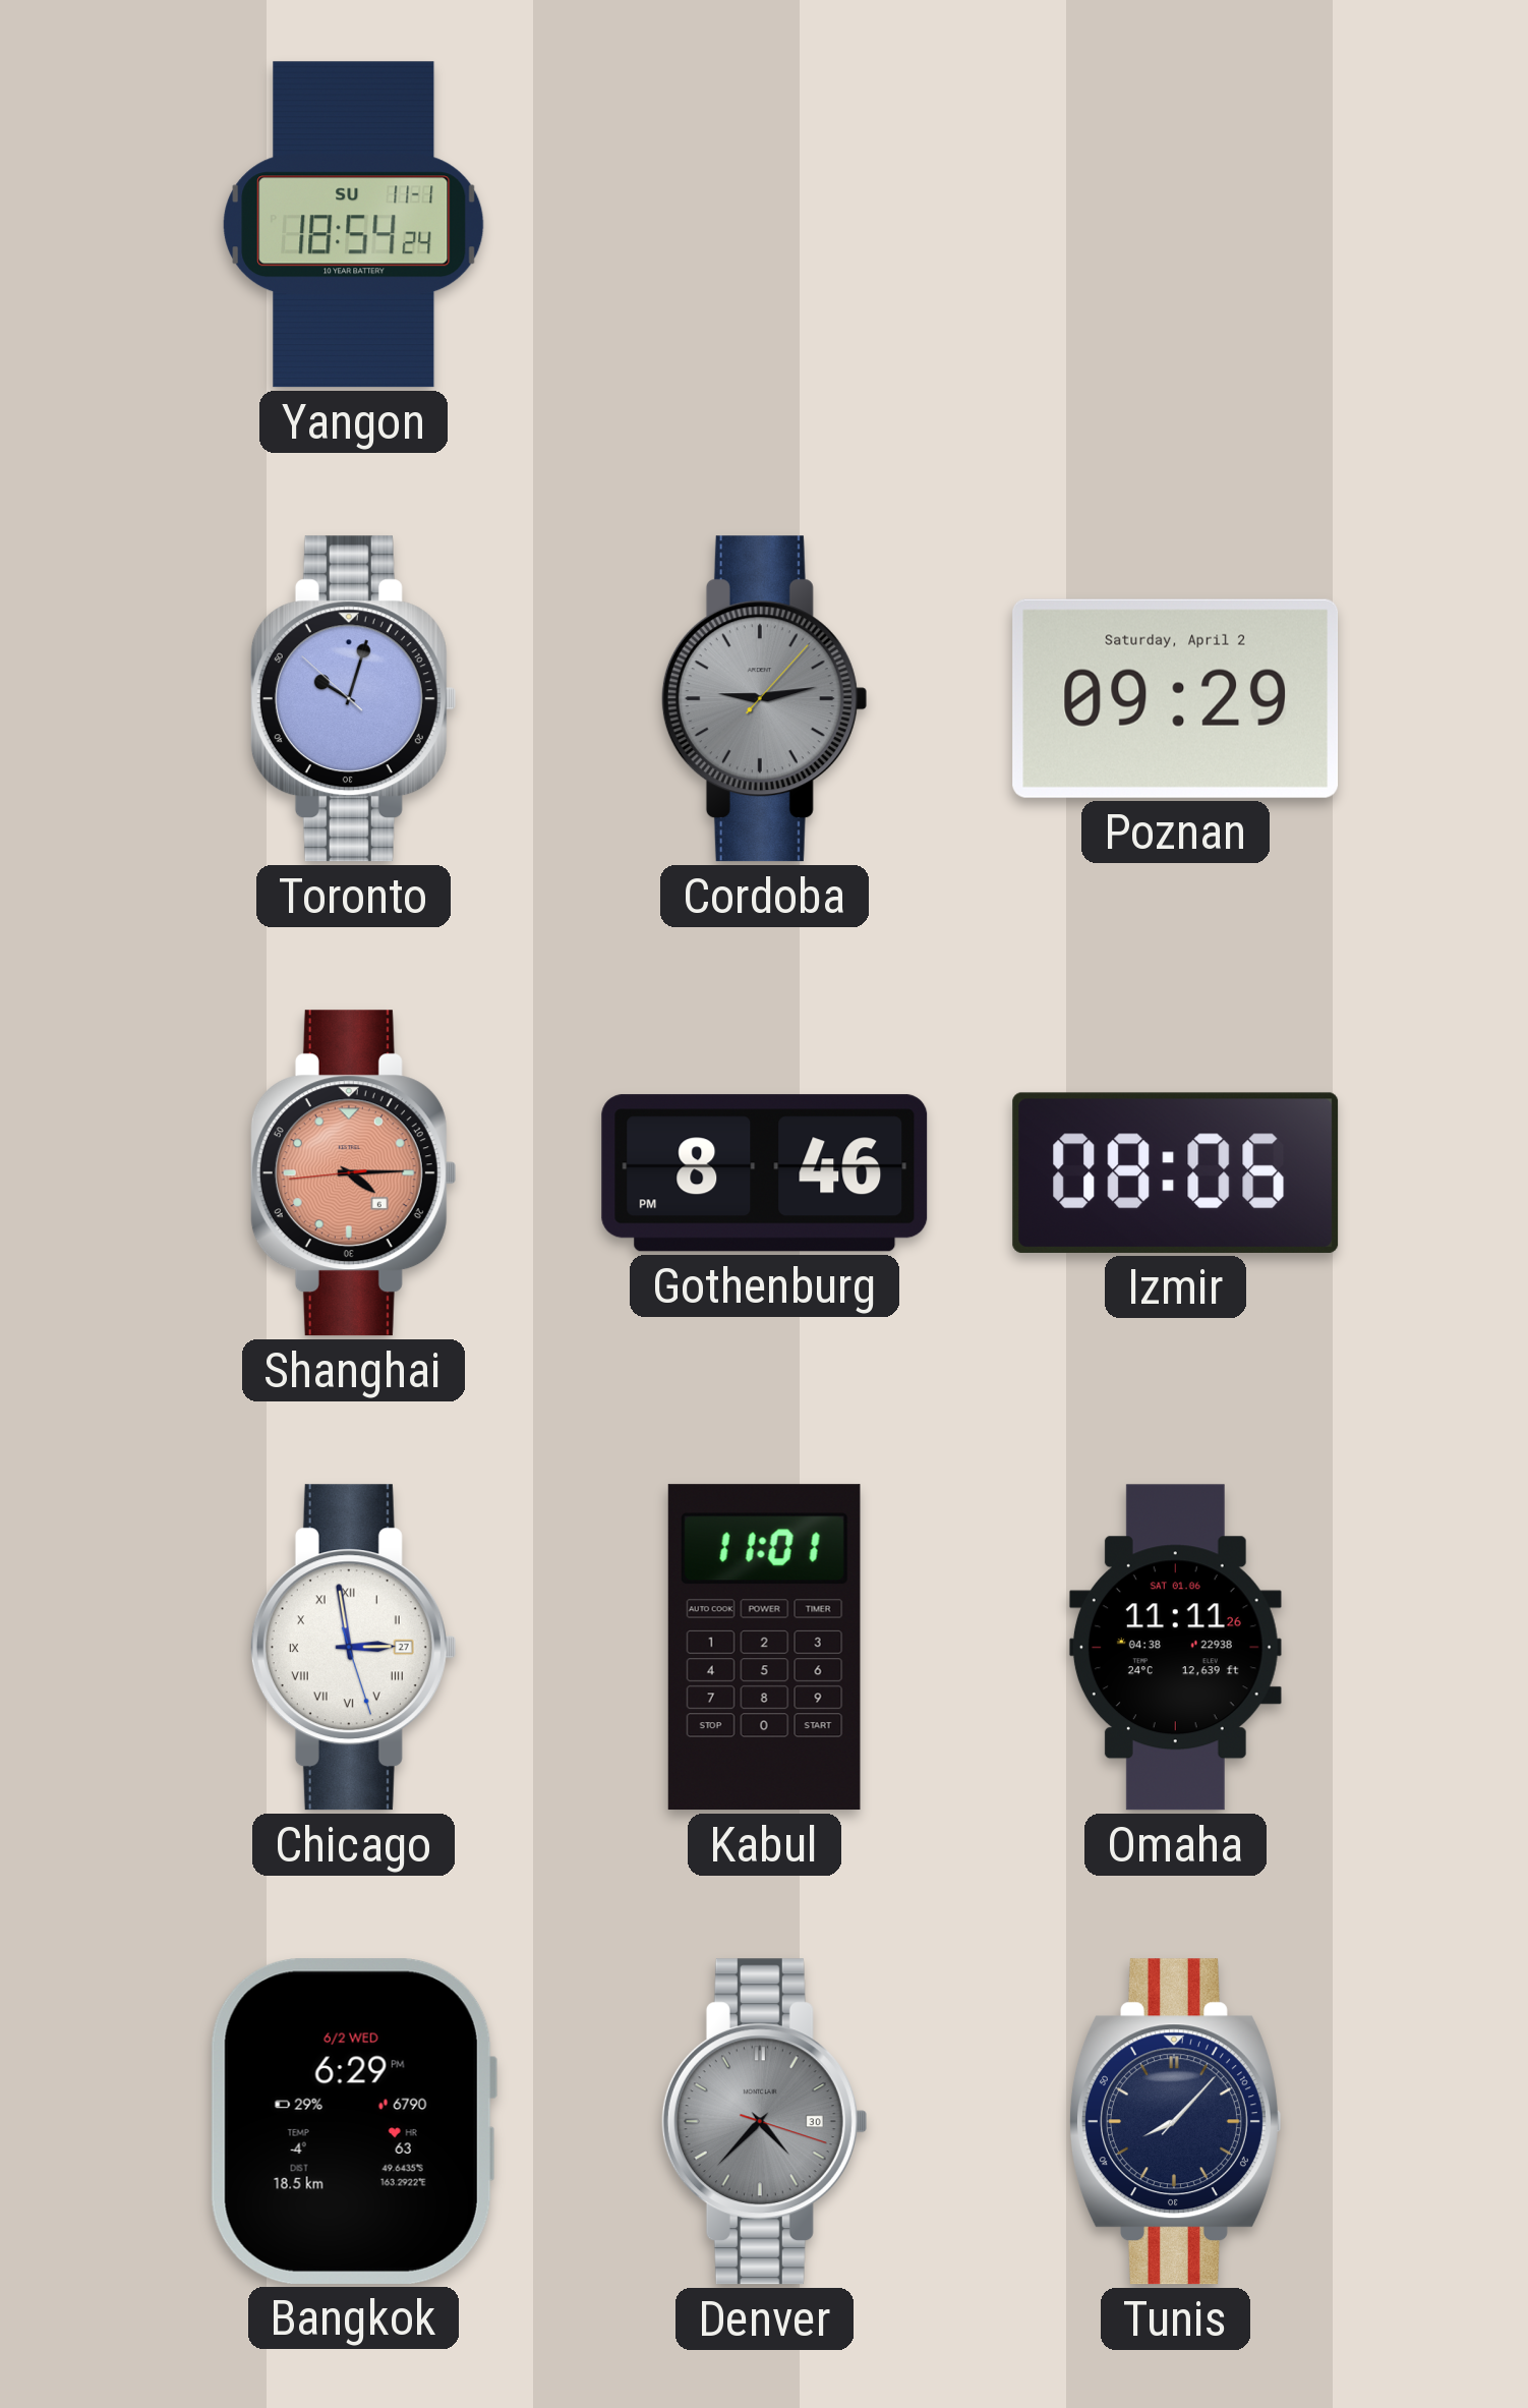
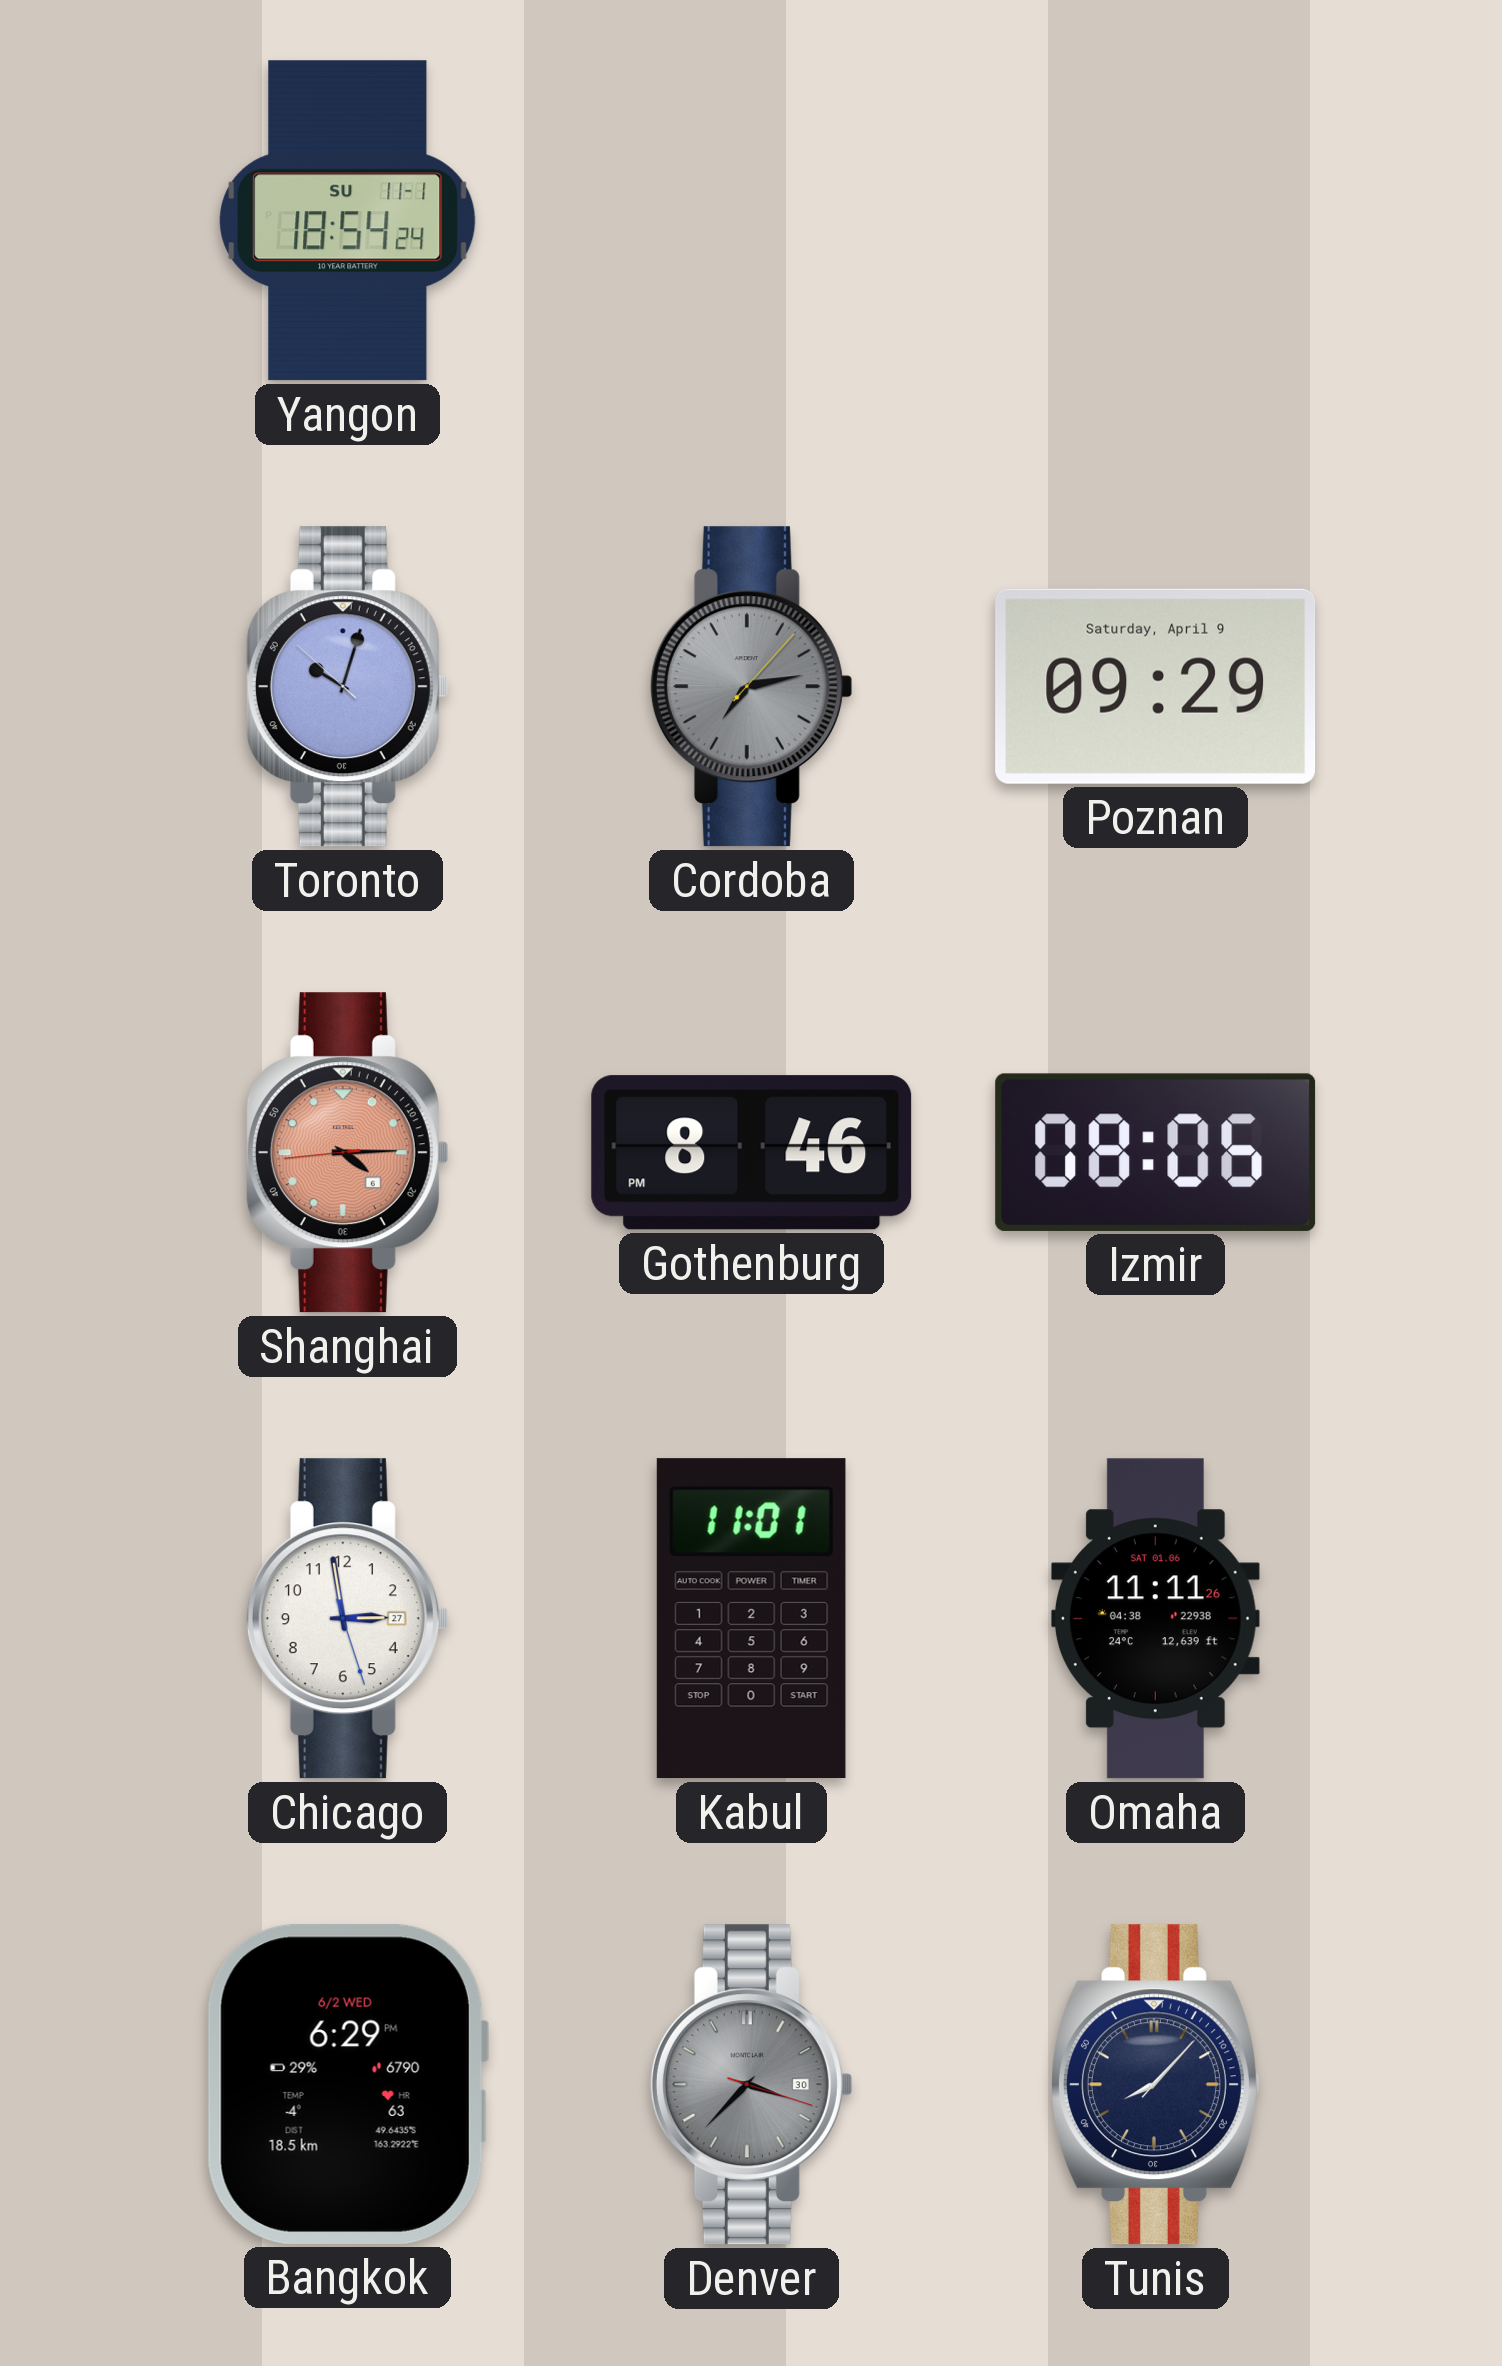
Cordoba: 9:13 -> 7:13 (751, 687)
Poznan date: Saturday, April 2 -> Saturday, April 9 (1156, 686)
Chicago numerals: Roman -> Arabic (347, 1619)
Denver: 4:37 -> 3:37 (751, 2085)
